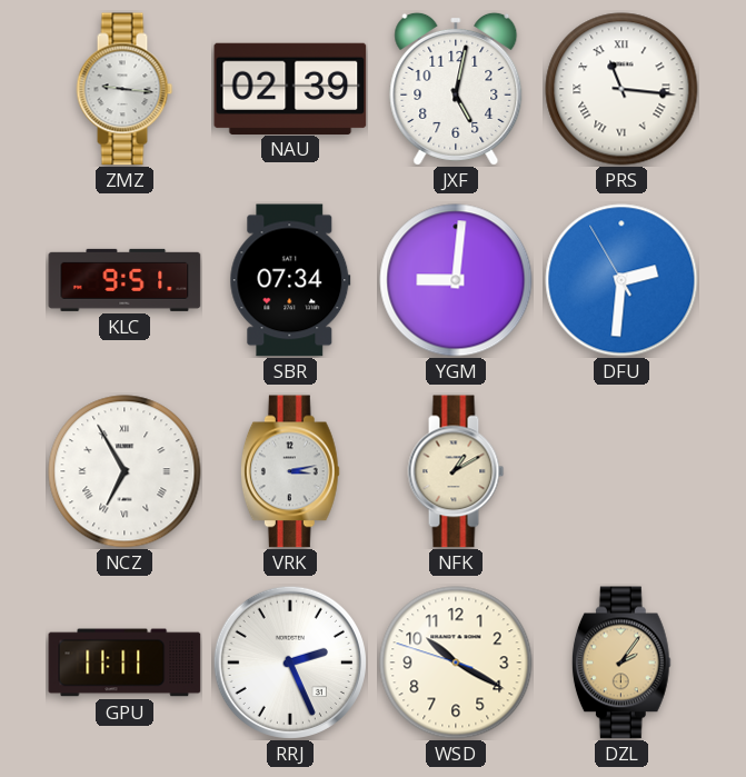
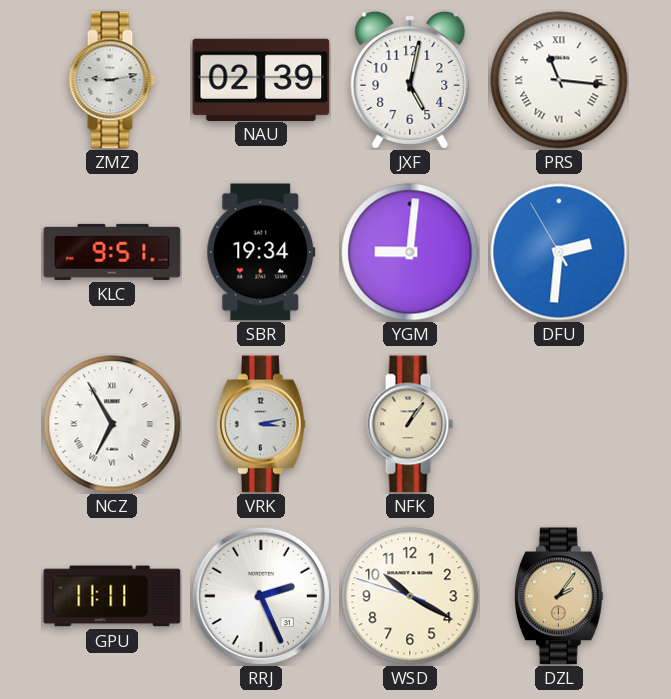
ZMZ: 9:16 -> 9:13 (112, 80)
SBR: 07:34 -> 19:34 (261, 252)
NFK: 1:10 -> 1:06 (410, 424)
